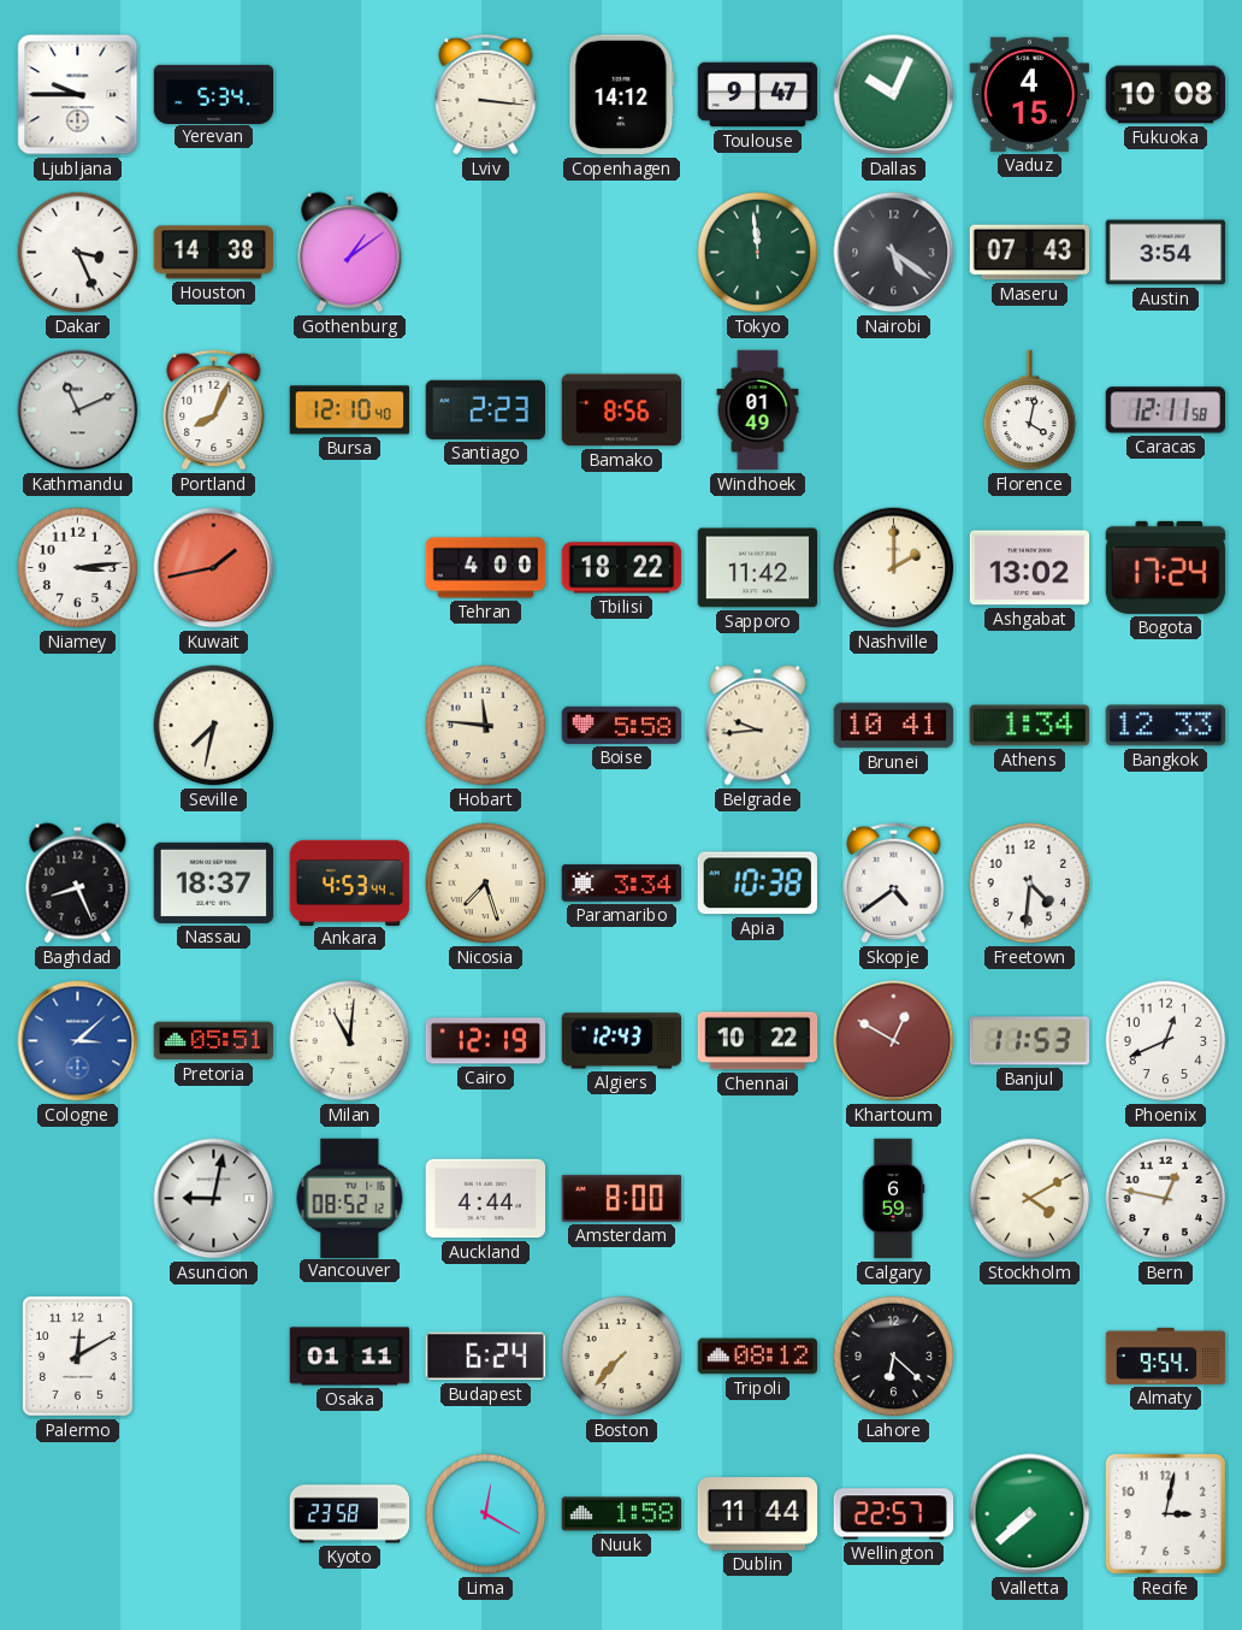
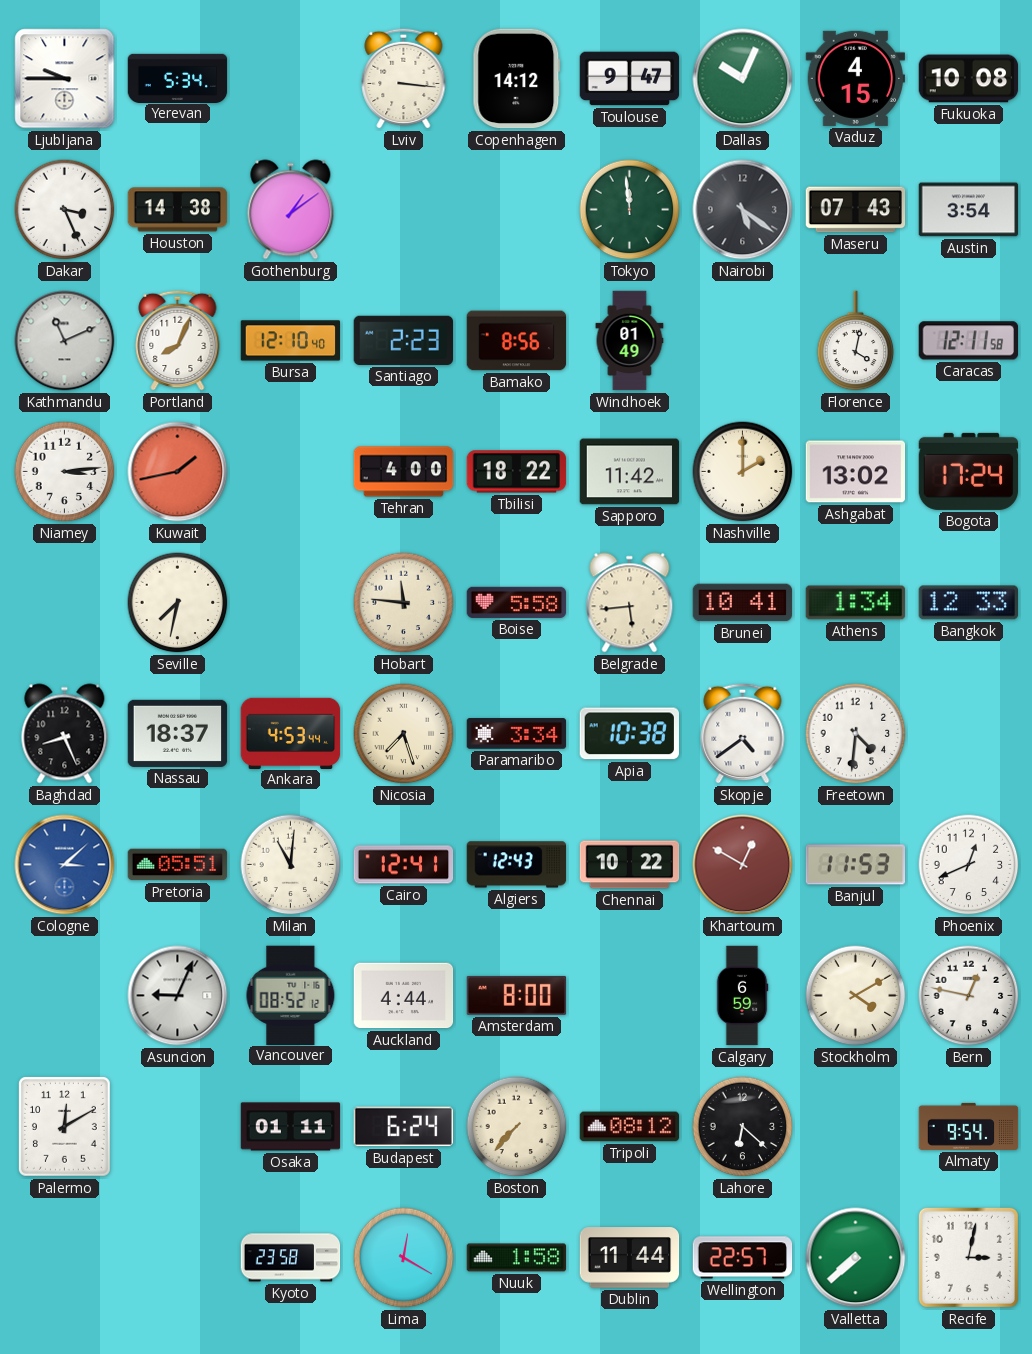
Belgrade: 9:44 -> 5:44 (630, 603)
Cairo: 12:19 -> 12:41 (404, 865)
Asuncion: 9:02 -> 9:04 (178, 996)
